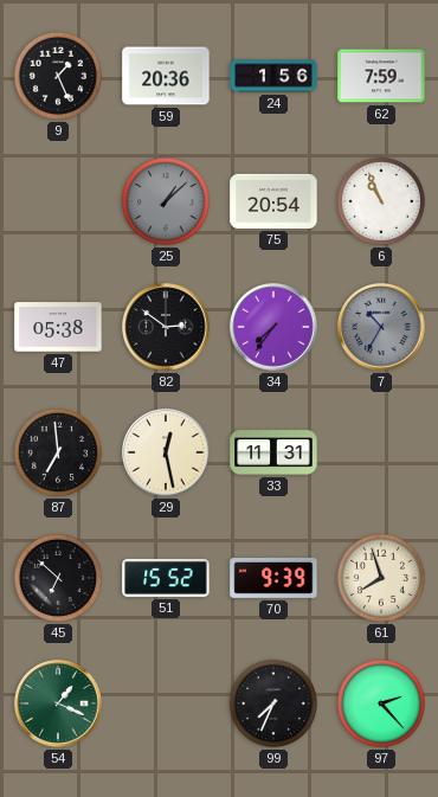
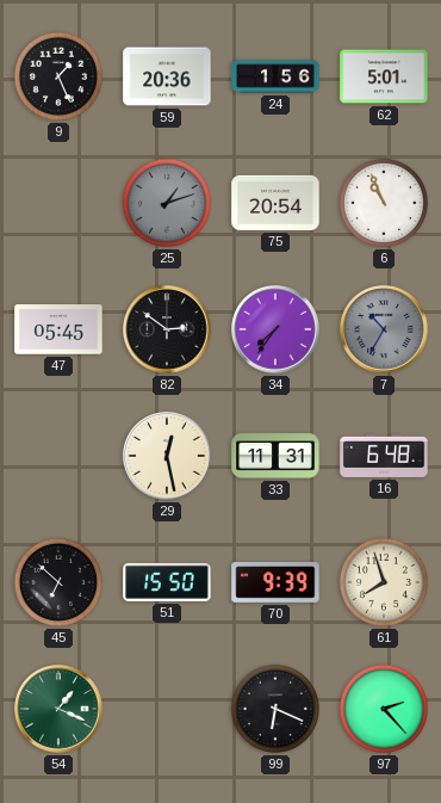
62: 7:59 -> 5:01 (384, 76)
25: 1:08 -> 1:12 (167, 203)
47: 05:38 -> 05:45 (58, 329)
87: 6:59 -> none (58, 452)
16: none -> 6:48 (384, 456)
51: 15:52 -> 15:50 (167, 582)
99: 7:34 -> 6:19 (275, 709)
